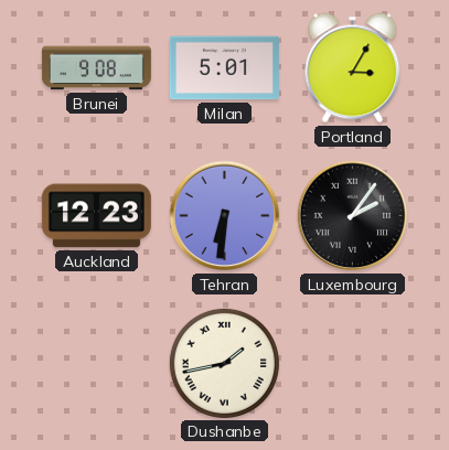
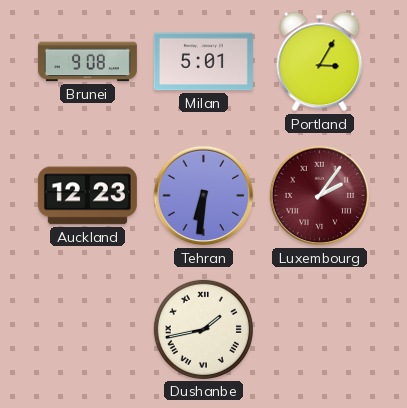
Luxembourg dial: black -> burgundy (320, 196)
